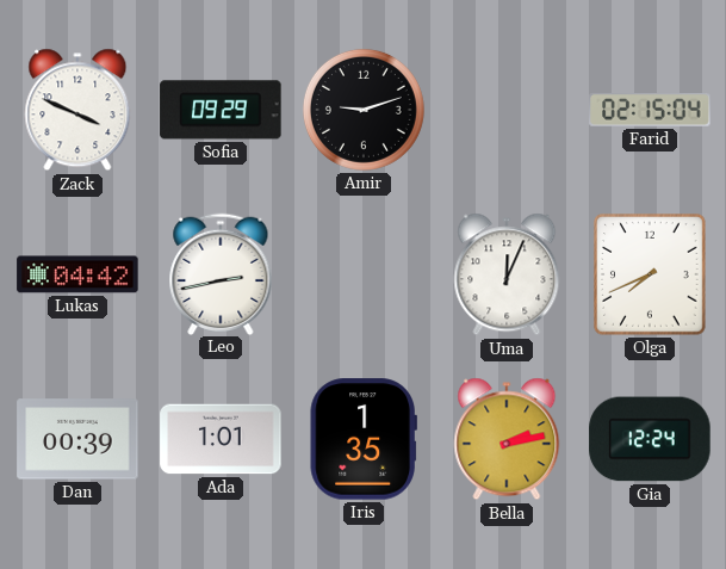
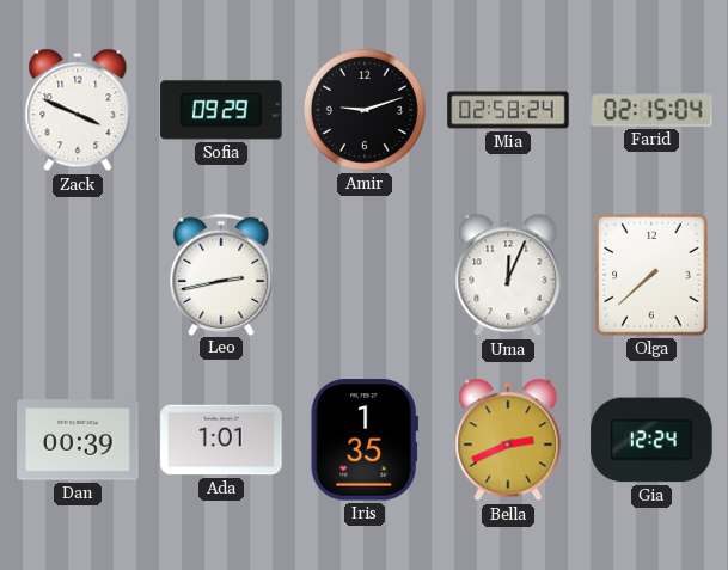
Mia: none -> 02:58 (508, 110)
Lukas: 04:42 -> none (77, 274)
Olga: 7:41 -> 7:38 (651, 275)
Bella: 2:13 -> 2:41 (508, 440)
